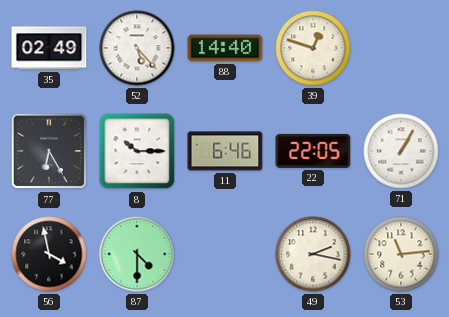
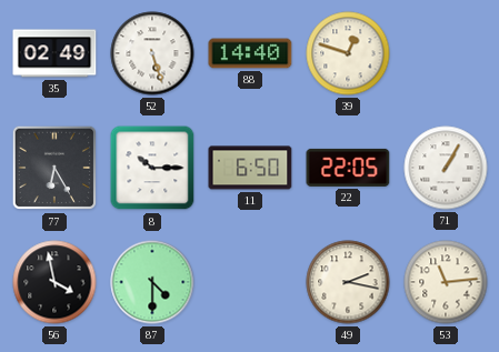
52: 5:23 -> 5:27 (152, 53)
11: 6:46 -> 6:50 (250, 168)
